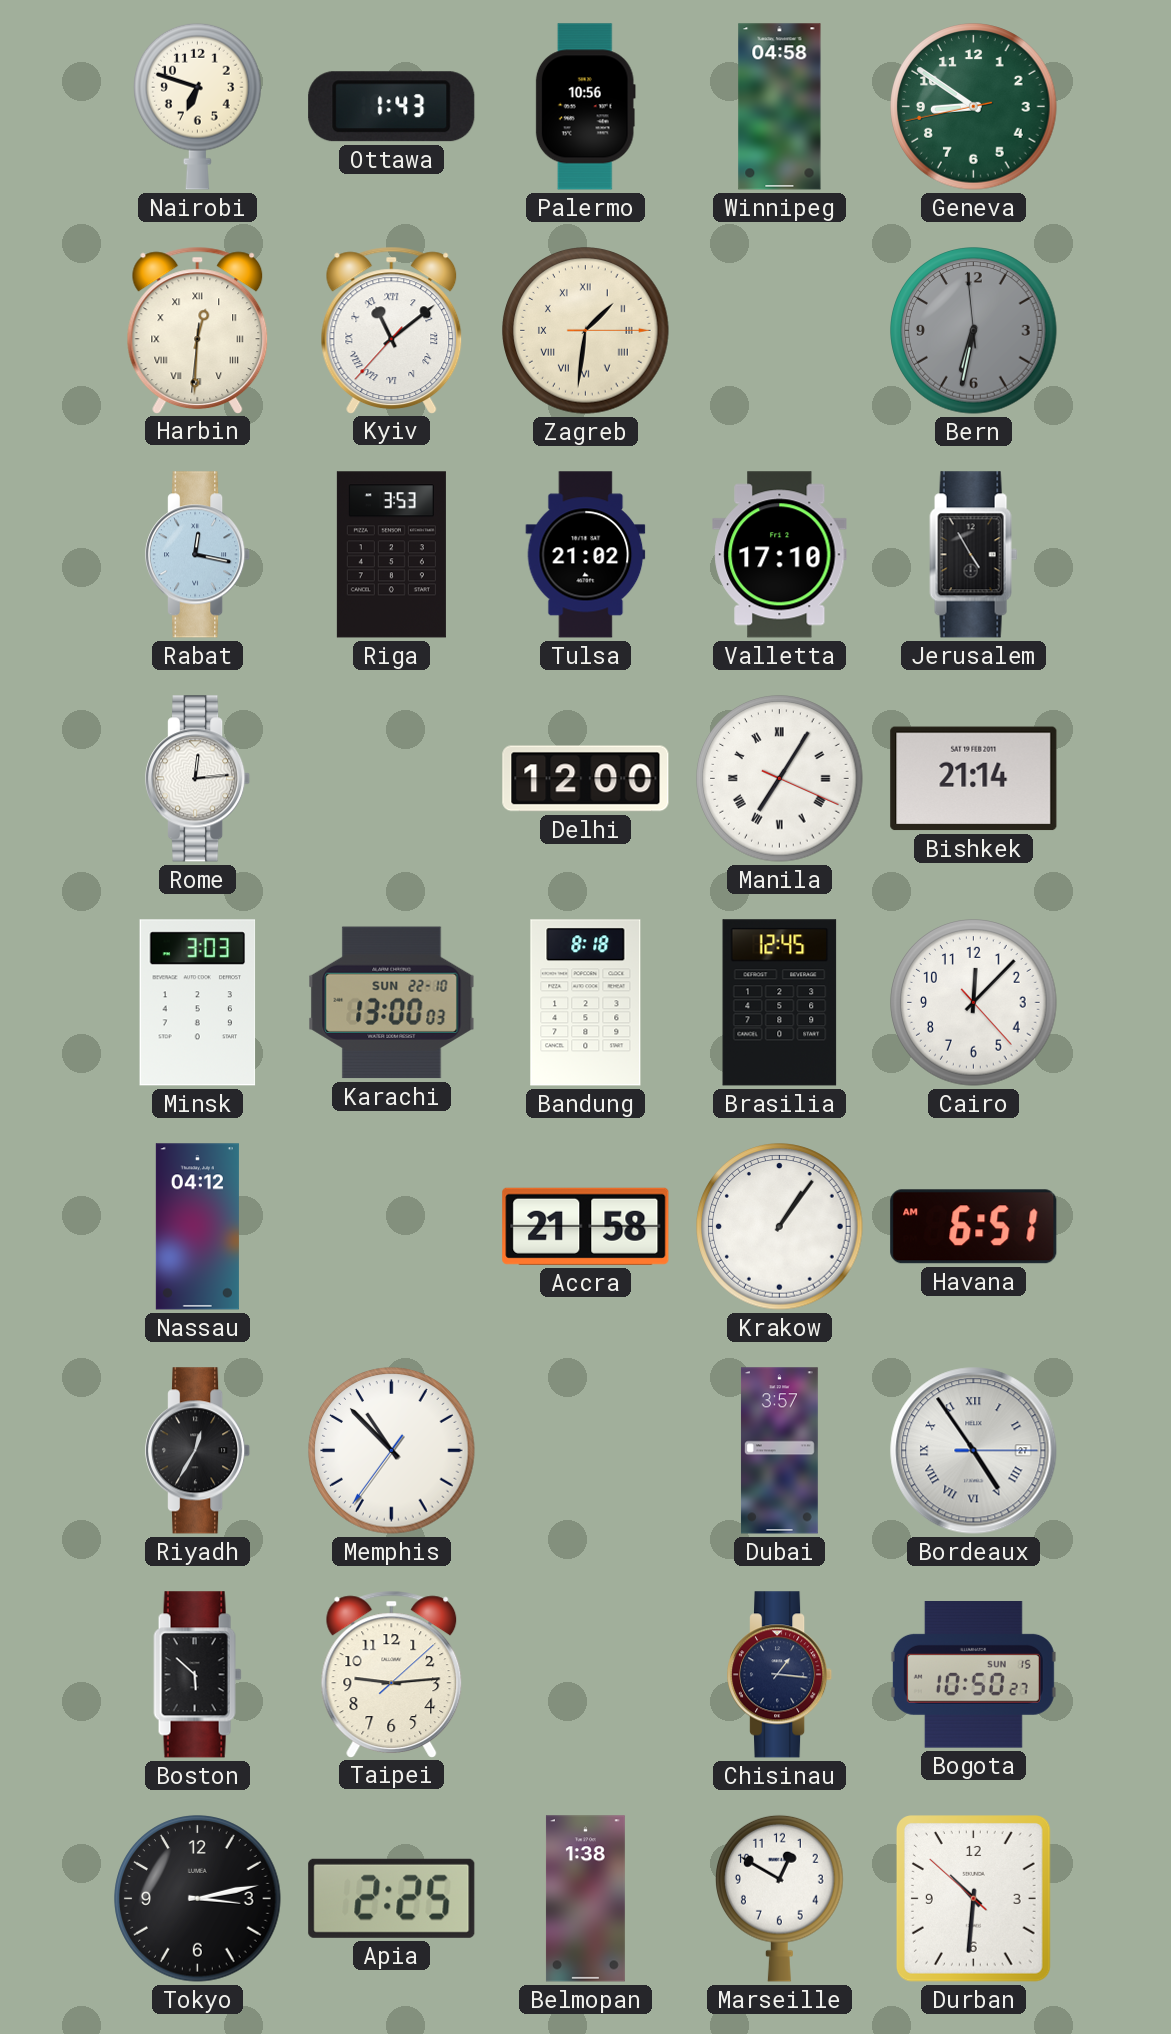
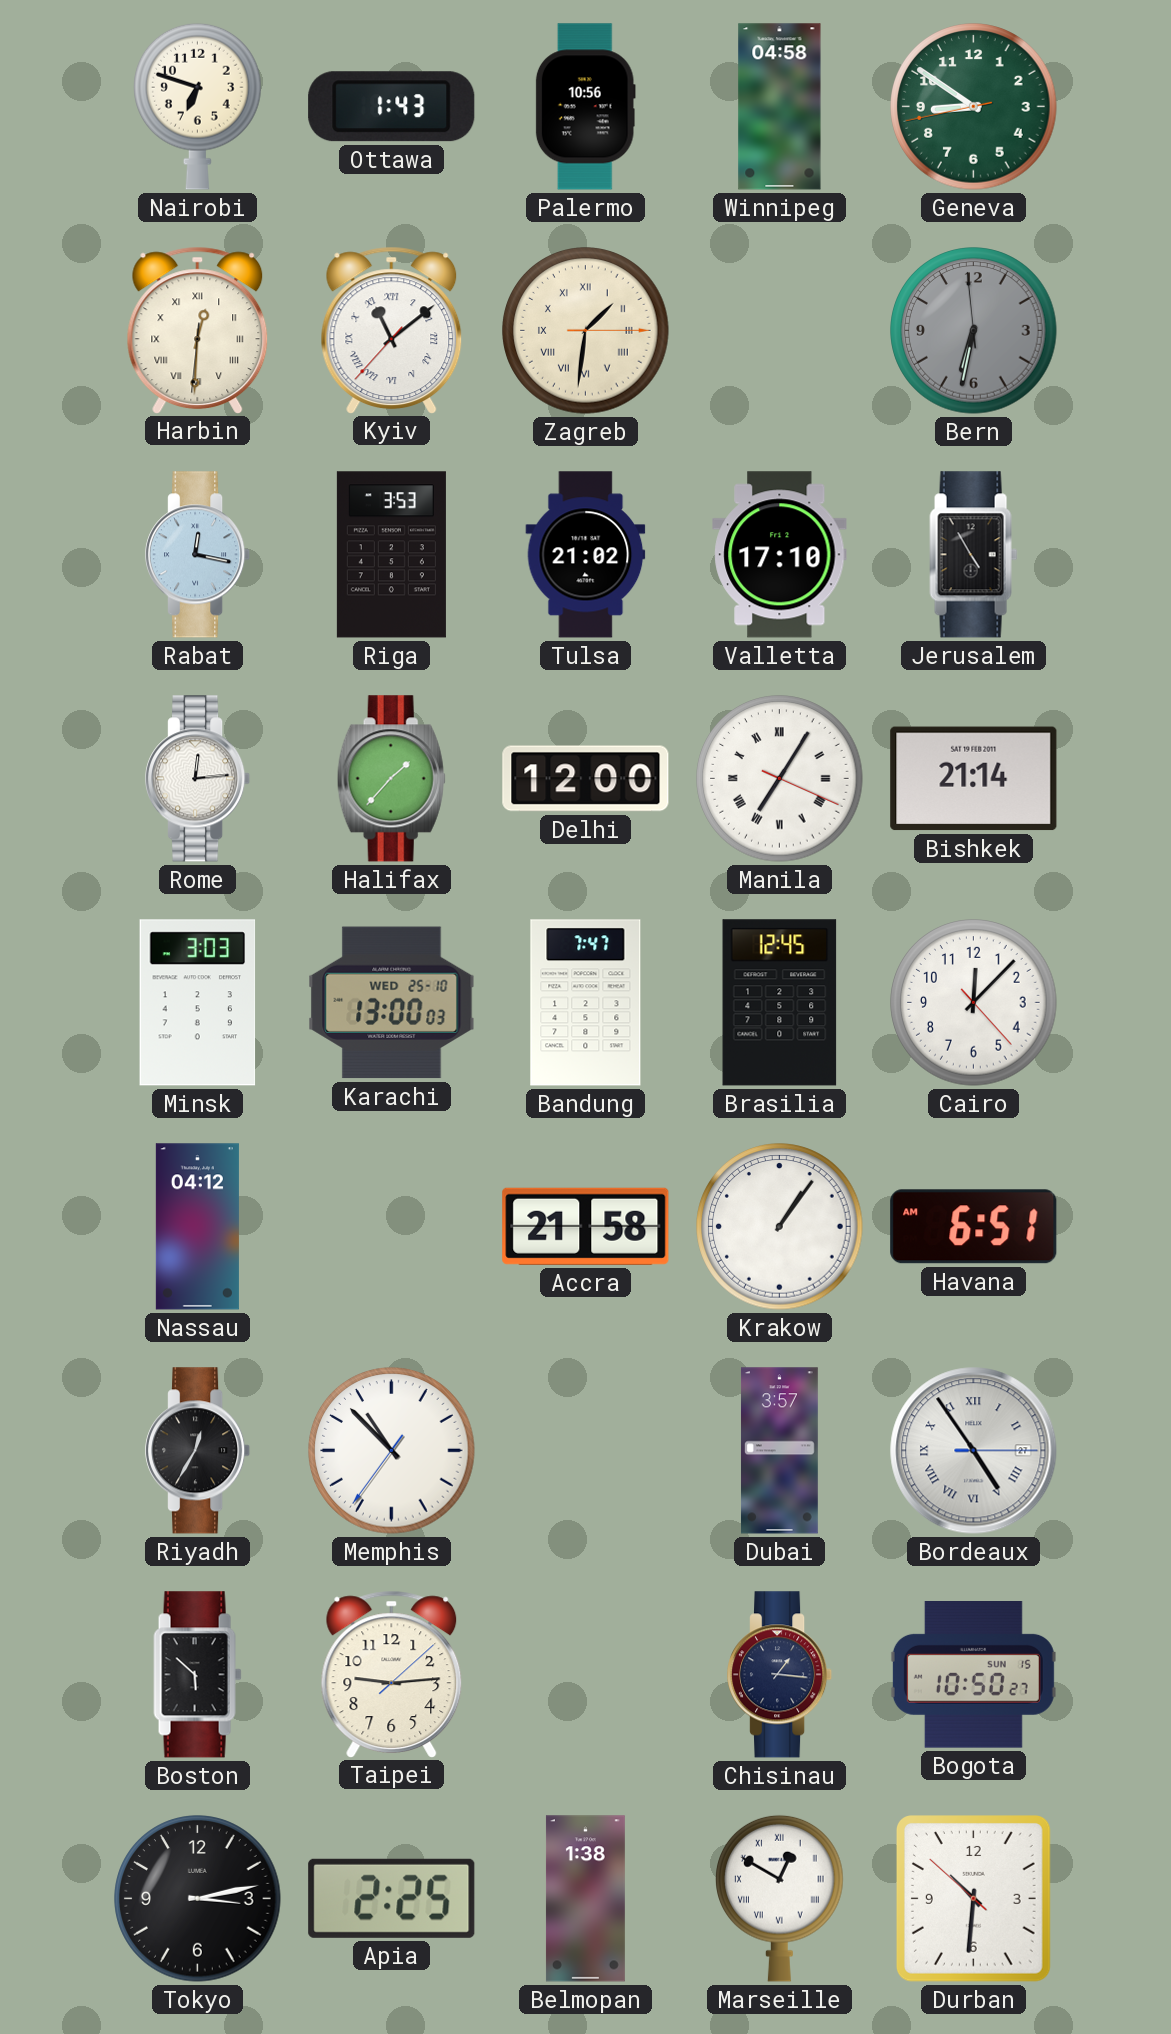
Halifax: none -> 1:37 (391, 779)
Karachi date: SUN 22-10 -> WED 25-10 (392, 1003)
Bandung: 8:18 -> 7:47 (586, 1003)
Marseille numerals: Arabic -> Roman (780, 1898)
